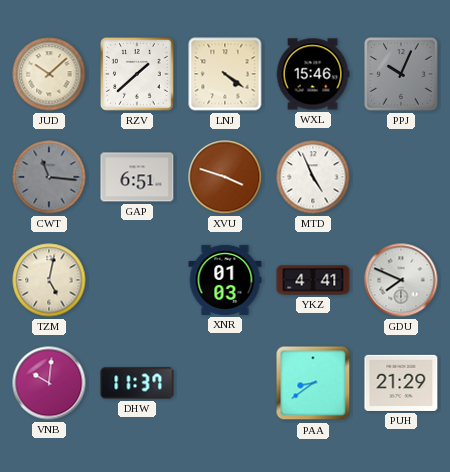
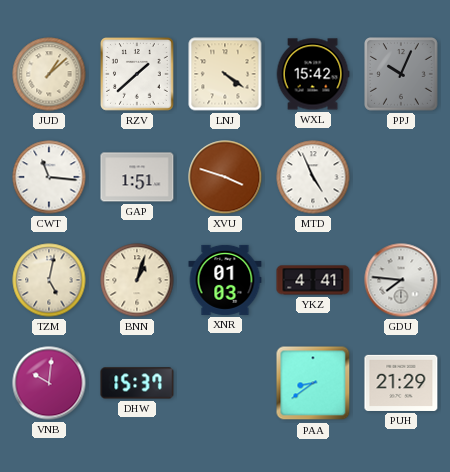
JUD: 10:08 -> 1:08 (49, 74)
WXL: 15:46 -> 15:42 (313, 74)
CWT dial: grey -> white (49, 177)
GAP: 6:51 -> 1:51 (137, 177)
BNN: none -> 1:03 (137, 280)
GDU: 7:49 -> 7:46 (401, 280)
DHW: 11:37 -> 15:37 (137, 383)
